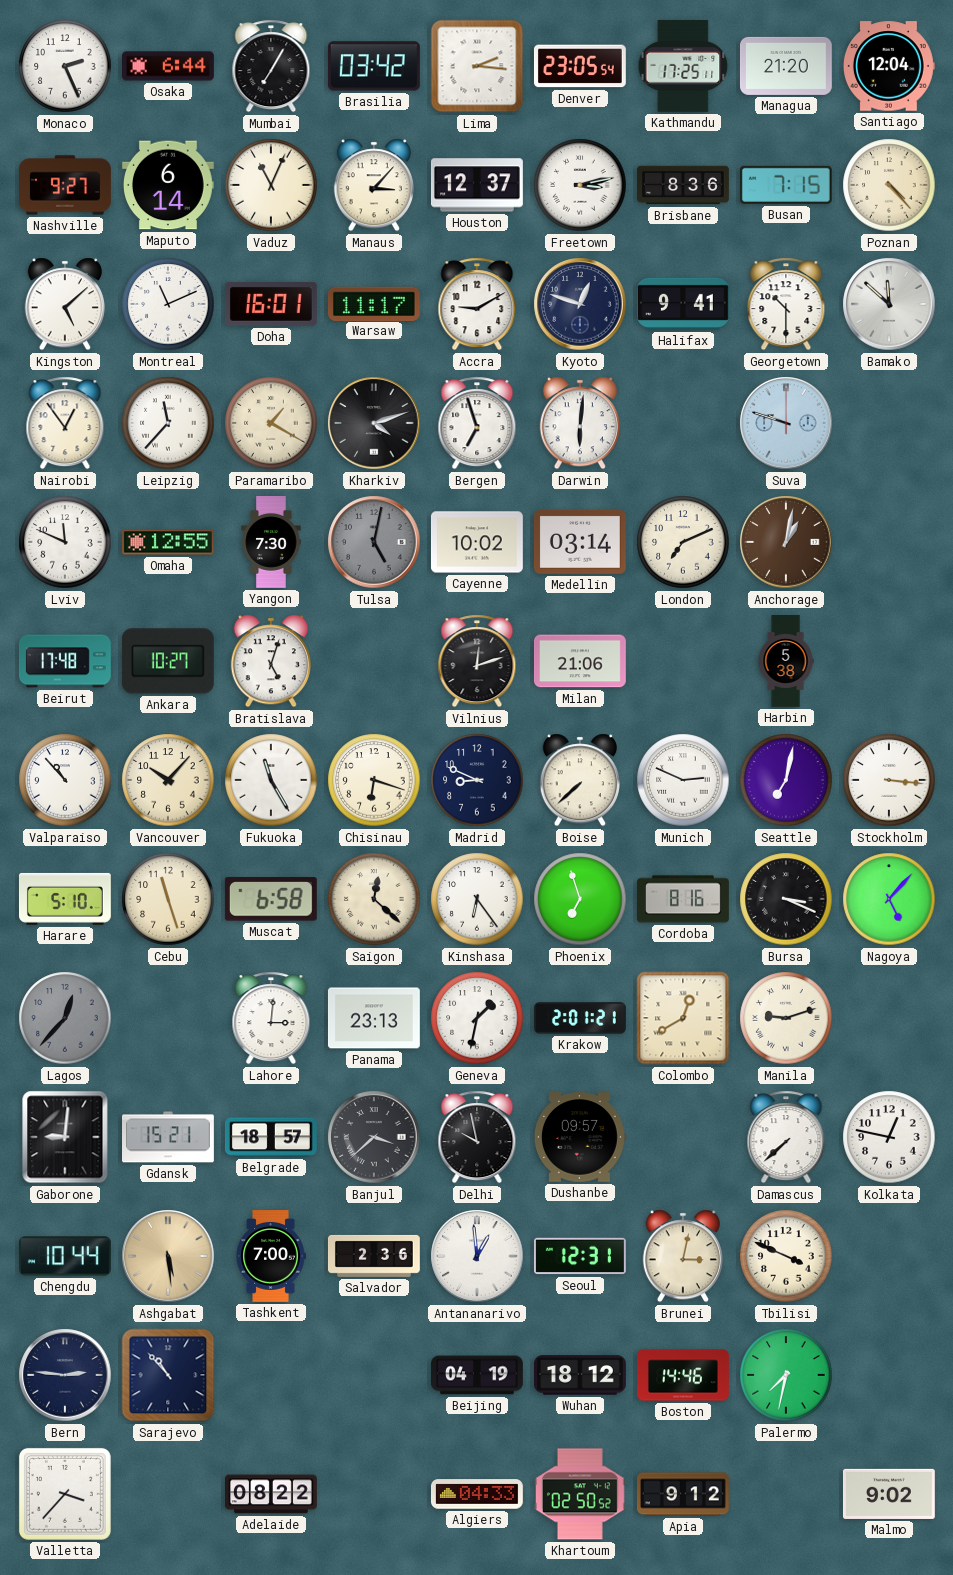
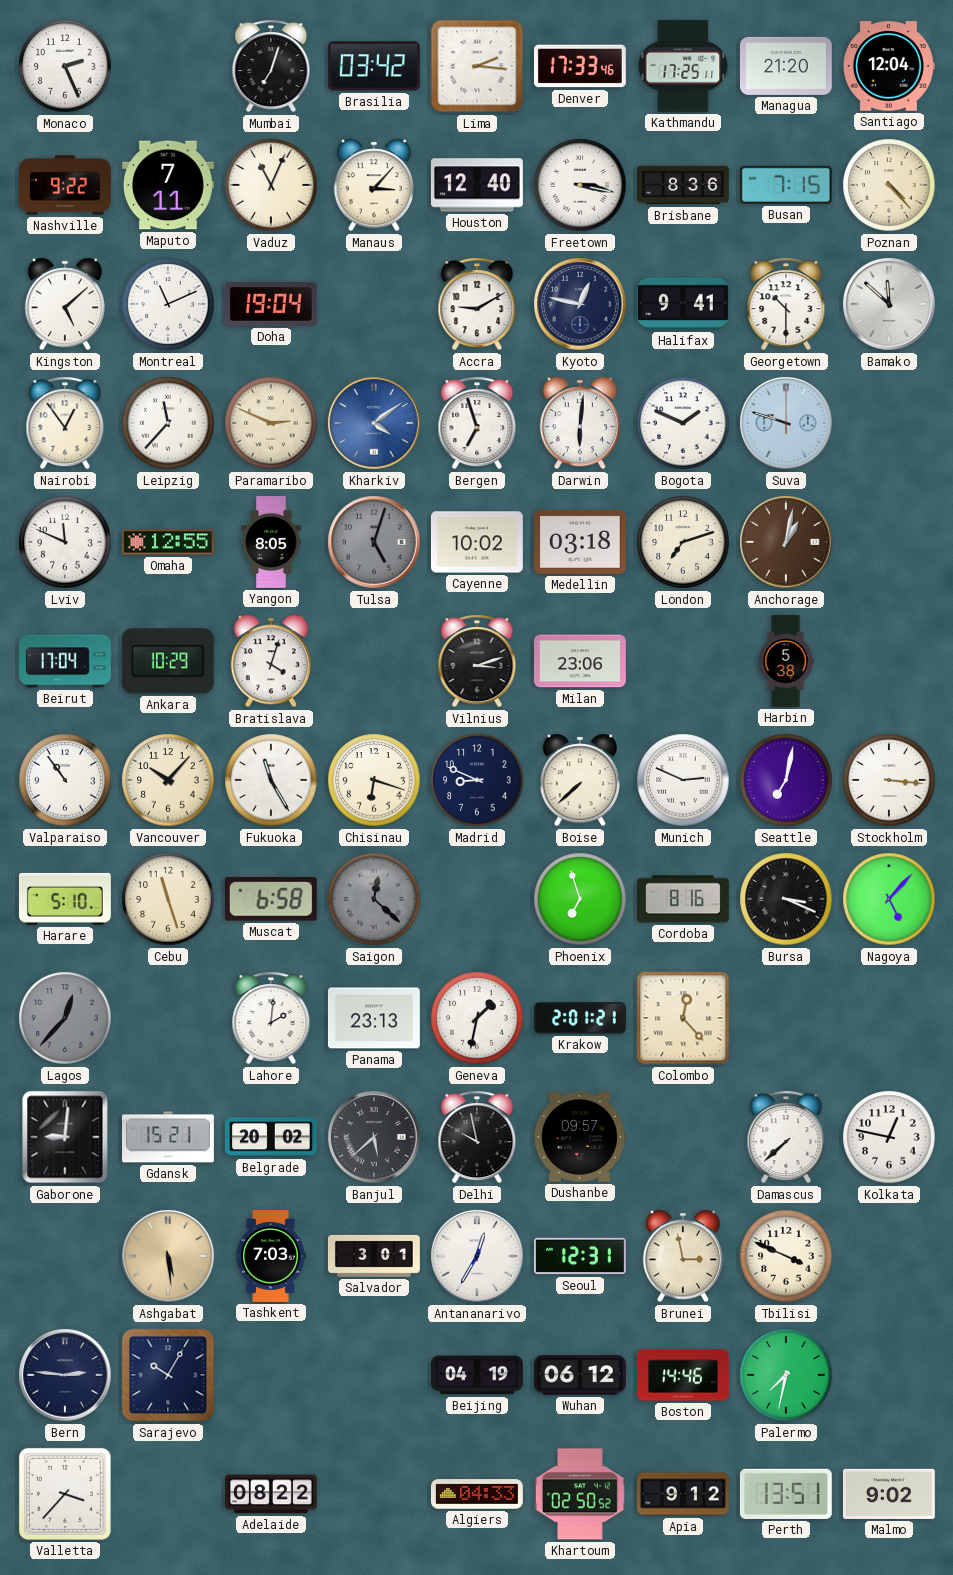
Osaka: 6:44 -> none (169, 66)
Mumbai: 7:05 -> 7:03 (271, 66)
Denver: 23:05 -> 17:33 (580, 66)
Nashville: 9:27 -> 9:22 (66, 185)
Maputo: 6:14 -> 7:11 (168, 185)
Houston: 12:37 -> 12:40 (477, 185)
Freetown: 3:13 -> 3:17 (580, 185)
Doha: 16:01 -> 19:04 (271, 304)
Warsaw: 11:17 -> none (374, 303)
Kyoto: 12:48 -> 12:47 (580, 304)
Paramaribo: 1:20 -> 2:49 (271, 423)
Kharkiv: 4:12 -> 4:09 (374, 423)
Kharkiv dial: black -> blue (374, 423)
Bogota: none -> 1:49 (683, 423)
Yangon: 7:30 -> 8:05 (271, 543)
Tulsa: 5:02 -> 5:03 (374, 542)
Medellin: 03:14 -> 03:18 (580, 542)
London: 7:11 -> 7:12 (683, 542)
Beirut: 17:48 -> 17:04 (65, 661)
Ankara: 10:27 -> 10:29 (168, 661)
Bratislava: 5:03 -> 4:03 (271, 661)
Vilnius: 12:12 -> 3:12 (477, 661)
Milan: 21:06 -> 23:06 (580, 661)
Valparaiso: 10:53 -> 10:54 (65, 780)
Saigon dial: cream -> grey (374, 899)
Kinshasa: 6:24 -> none (477, 899)
Lahore: 3:01 -> 2:01 (271, 1018)
Colombo: 12:40 -> 12:23 (683, 1018)
Manila: 9:12 -> none (786, 1018)
Belgrade: 18:57 -> 20:02 (271, 1137)
Banjul: 3:38 -> 5:38 (374, 1137)
Chengdu: 10:44 -> none (65, 1256)
Tashkent: 7:00 -> 7:03 (271, 1257)
Salvador: 2:36 -> 3:01 (374, 1256)
Antananarivo: 12:59 -> 12:35 (477, 1256)
Brunei: 3:02 -> 2:58 (683, 1256)
Sarajevo: 10:53 -> 10:05 (168, 1375)
Wuhan: 18:12 -> 06:12 (580, 1375)
Perth: none -> 13:51 (786, 1494)
